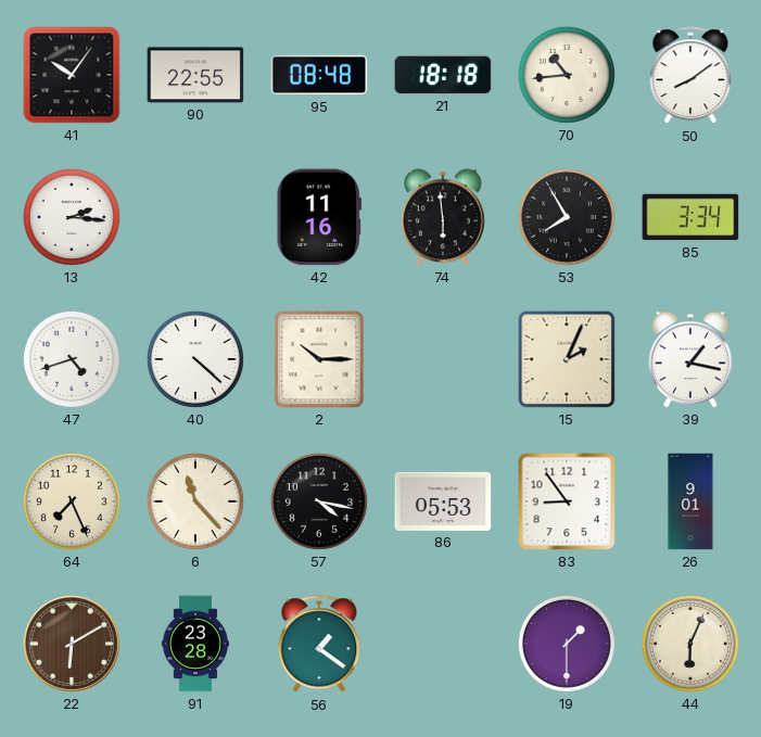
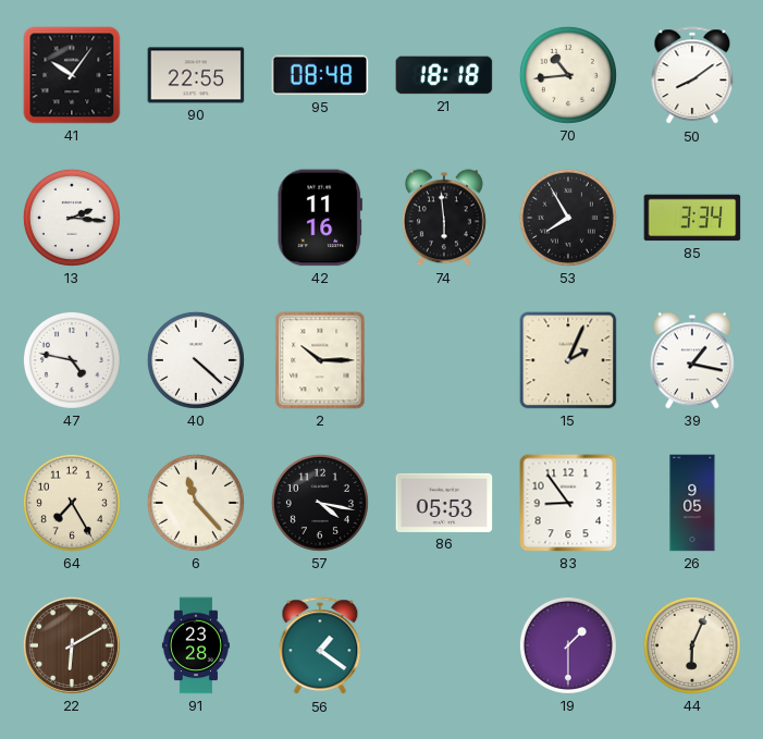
47: 4:42 -> 4:47 (72, 360)
64: 7:26 -> 7:25 (72, 503)
26: 9:01 -> 9:05 (692, 503)
